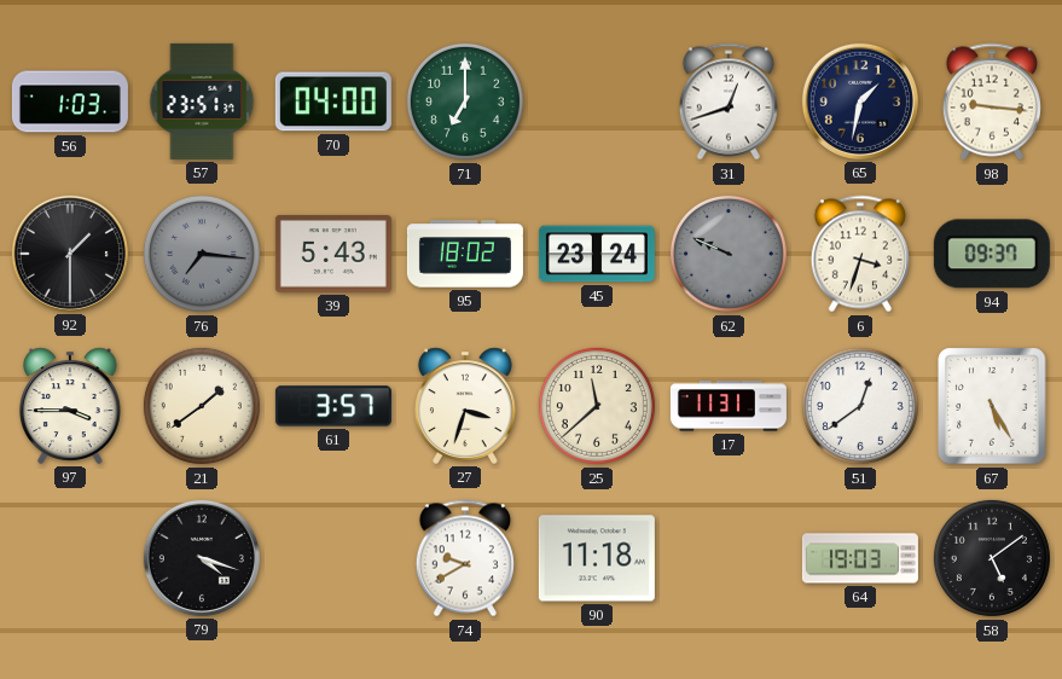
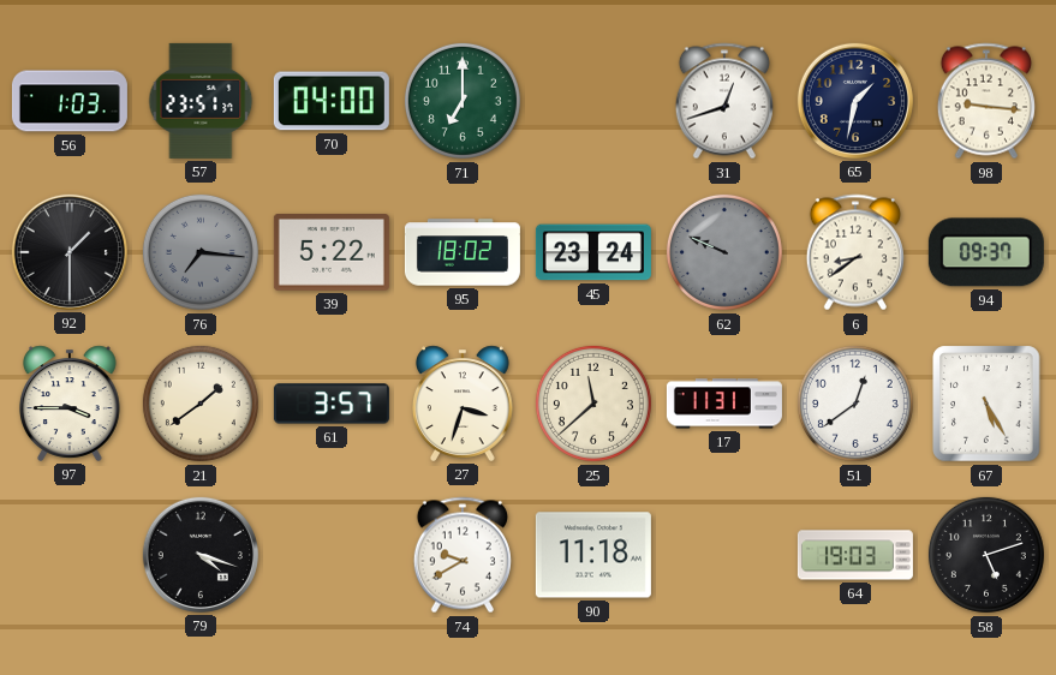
39: 5:43 -> 5:22 (332, 253)
6: 3:33 -> 8:39 (855, 252)
58: 5:09 -> 5:12 (986, 555)
